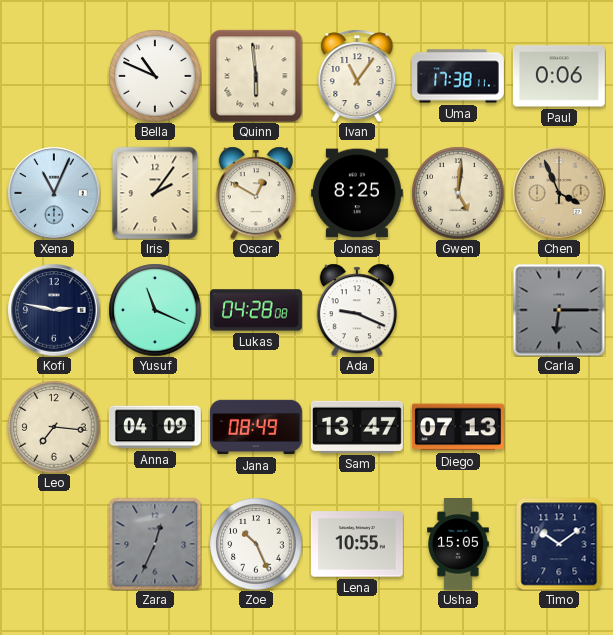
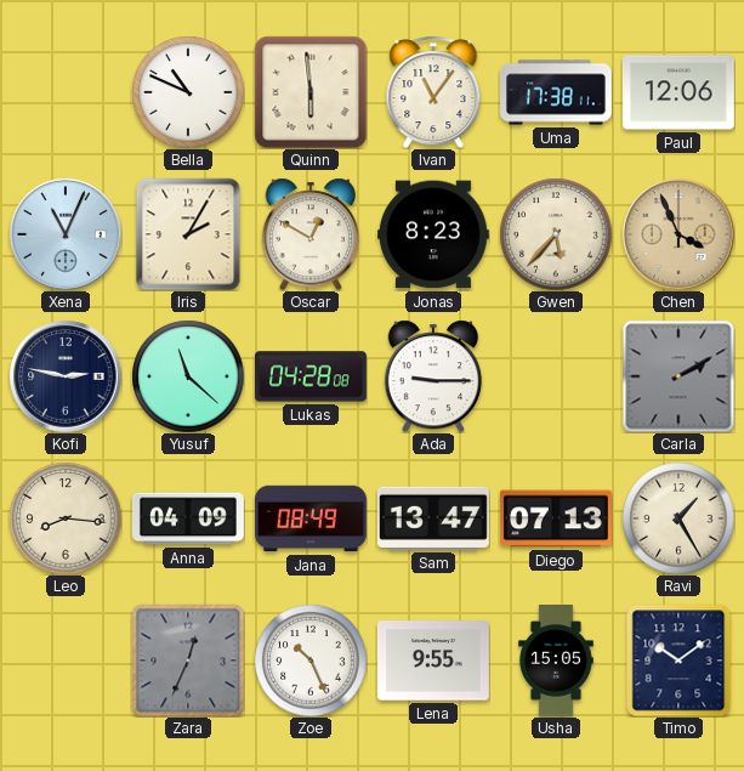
Paul: 0:06 -> 12:06 (678, 92)
Iris: 2:06 -> 2:05 (188, 234)
Jonas: 8:25 -> 8:23 (433, 234)
Gwen: 5:01 -> 5:37 (556, 234)
Yusuf: 11:19 -> 11:22 (188, 376)
Ada: 9:19 -> 9:15 (433, 376)
Carla: 6:15 -> 2:10 (678, 376)
Leo: 7:16 -> 8:16 (66, 518)
Ravi: none -> 1:25 (678, 518)
Lena: 10:55 -> 9:55 (433, 661)
